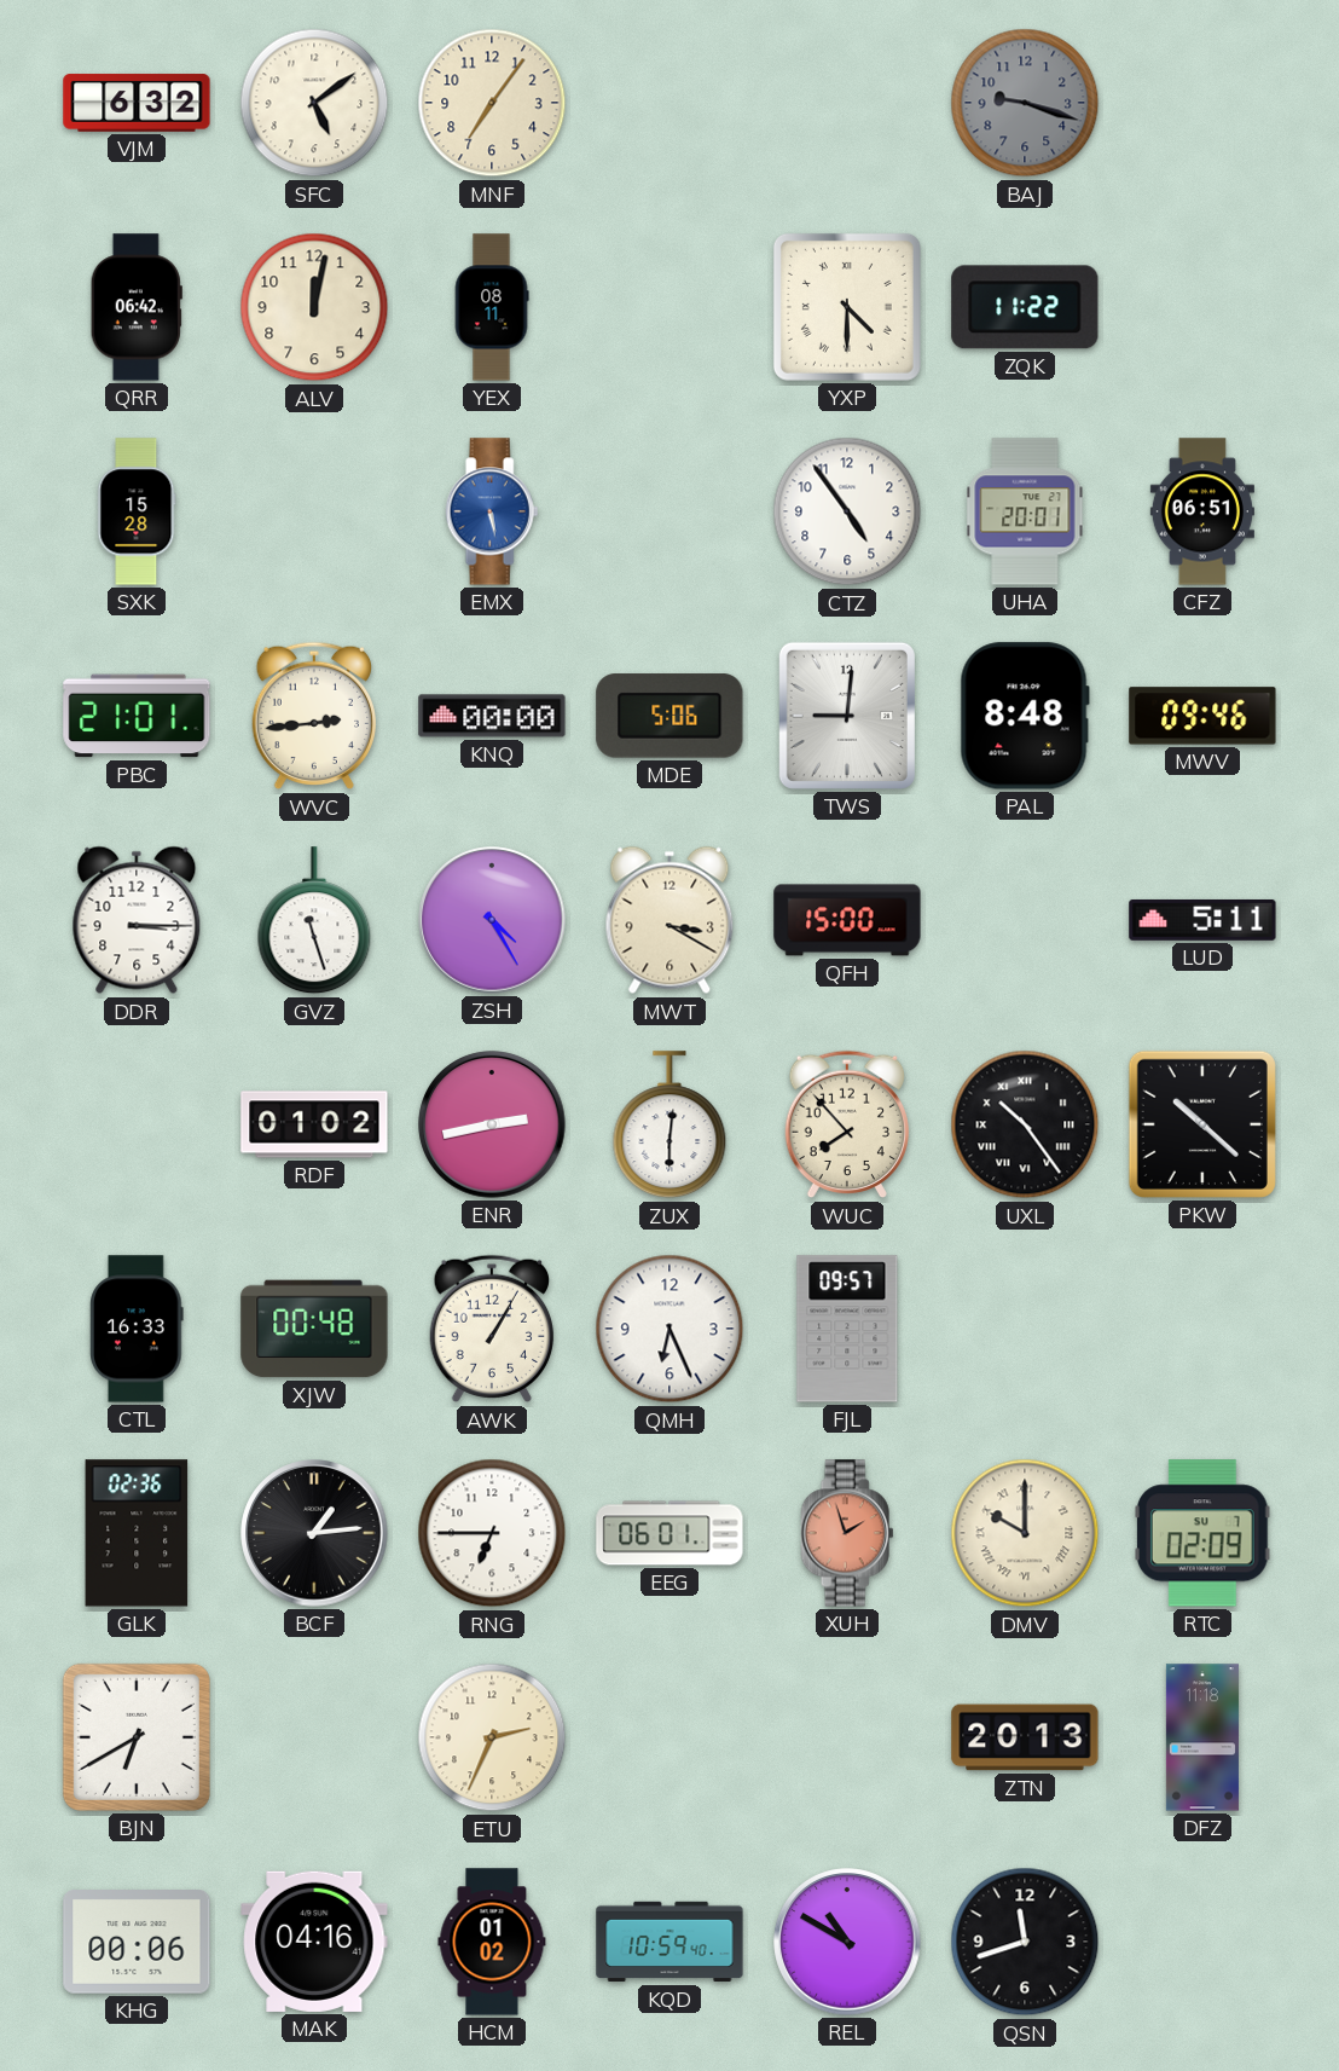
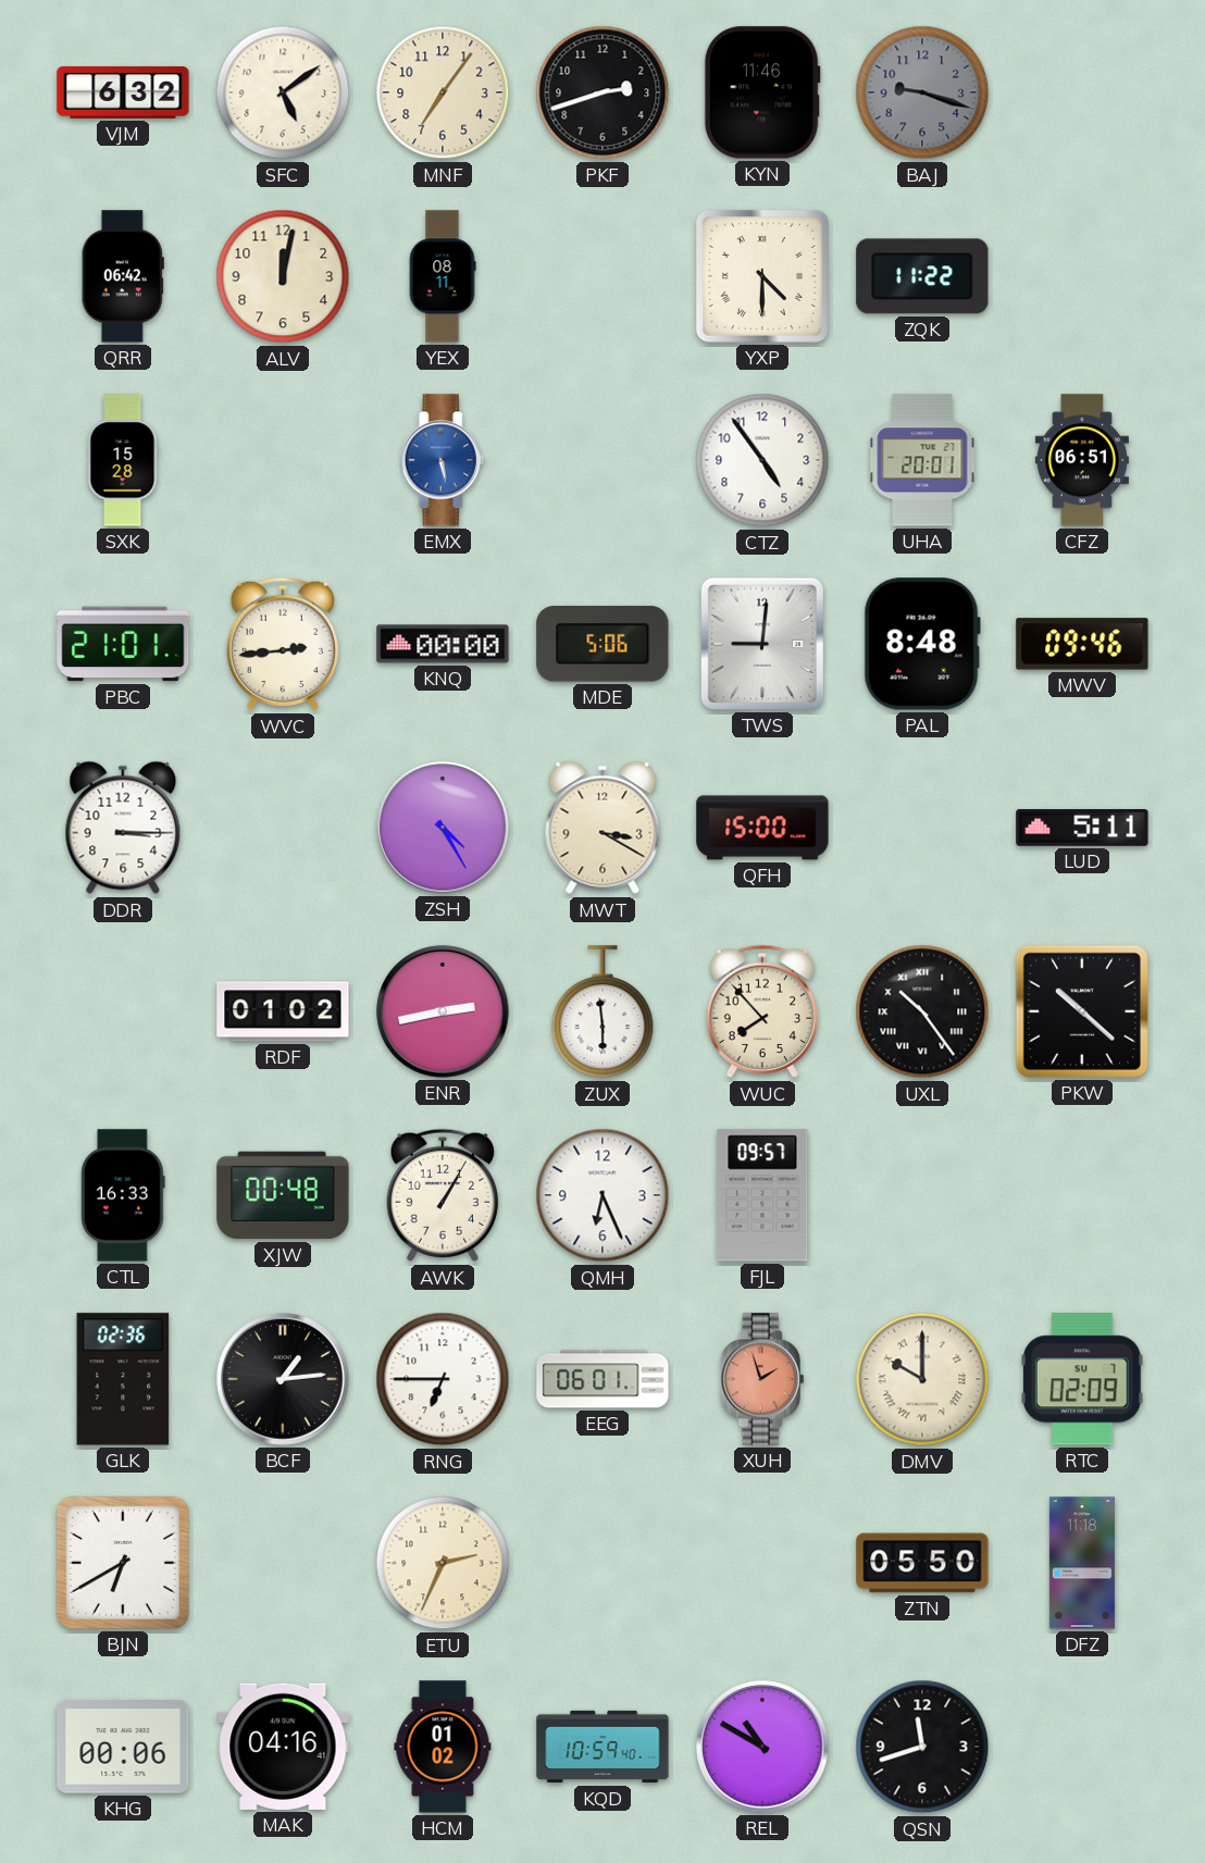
PKF: none -> 2:42 (602, 92)
KYN: none -> 11:46 (762, 92)
GVZ: 11:27 -> none (314, 921)
ZUX: 6:01 -> 5:59 (602, 1013)
ZTN: 20:13 -> 05:50 (922, 1563)
